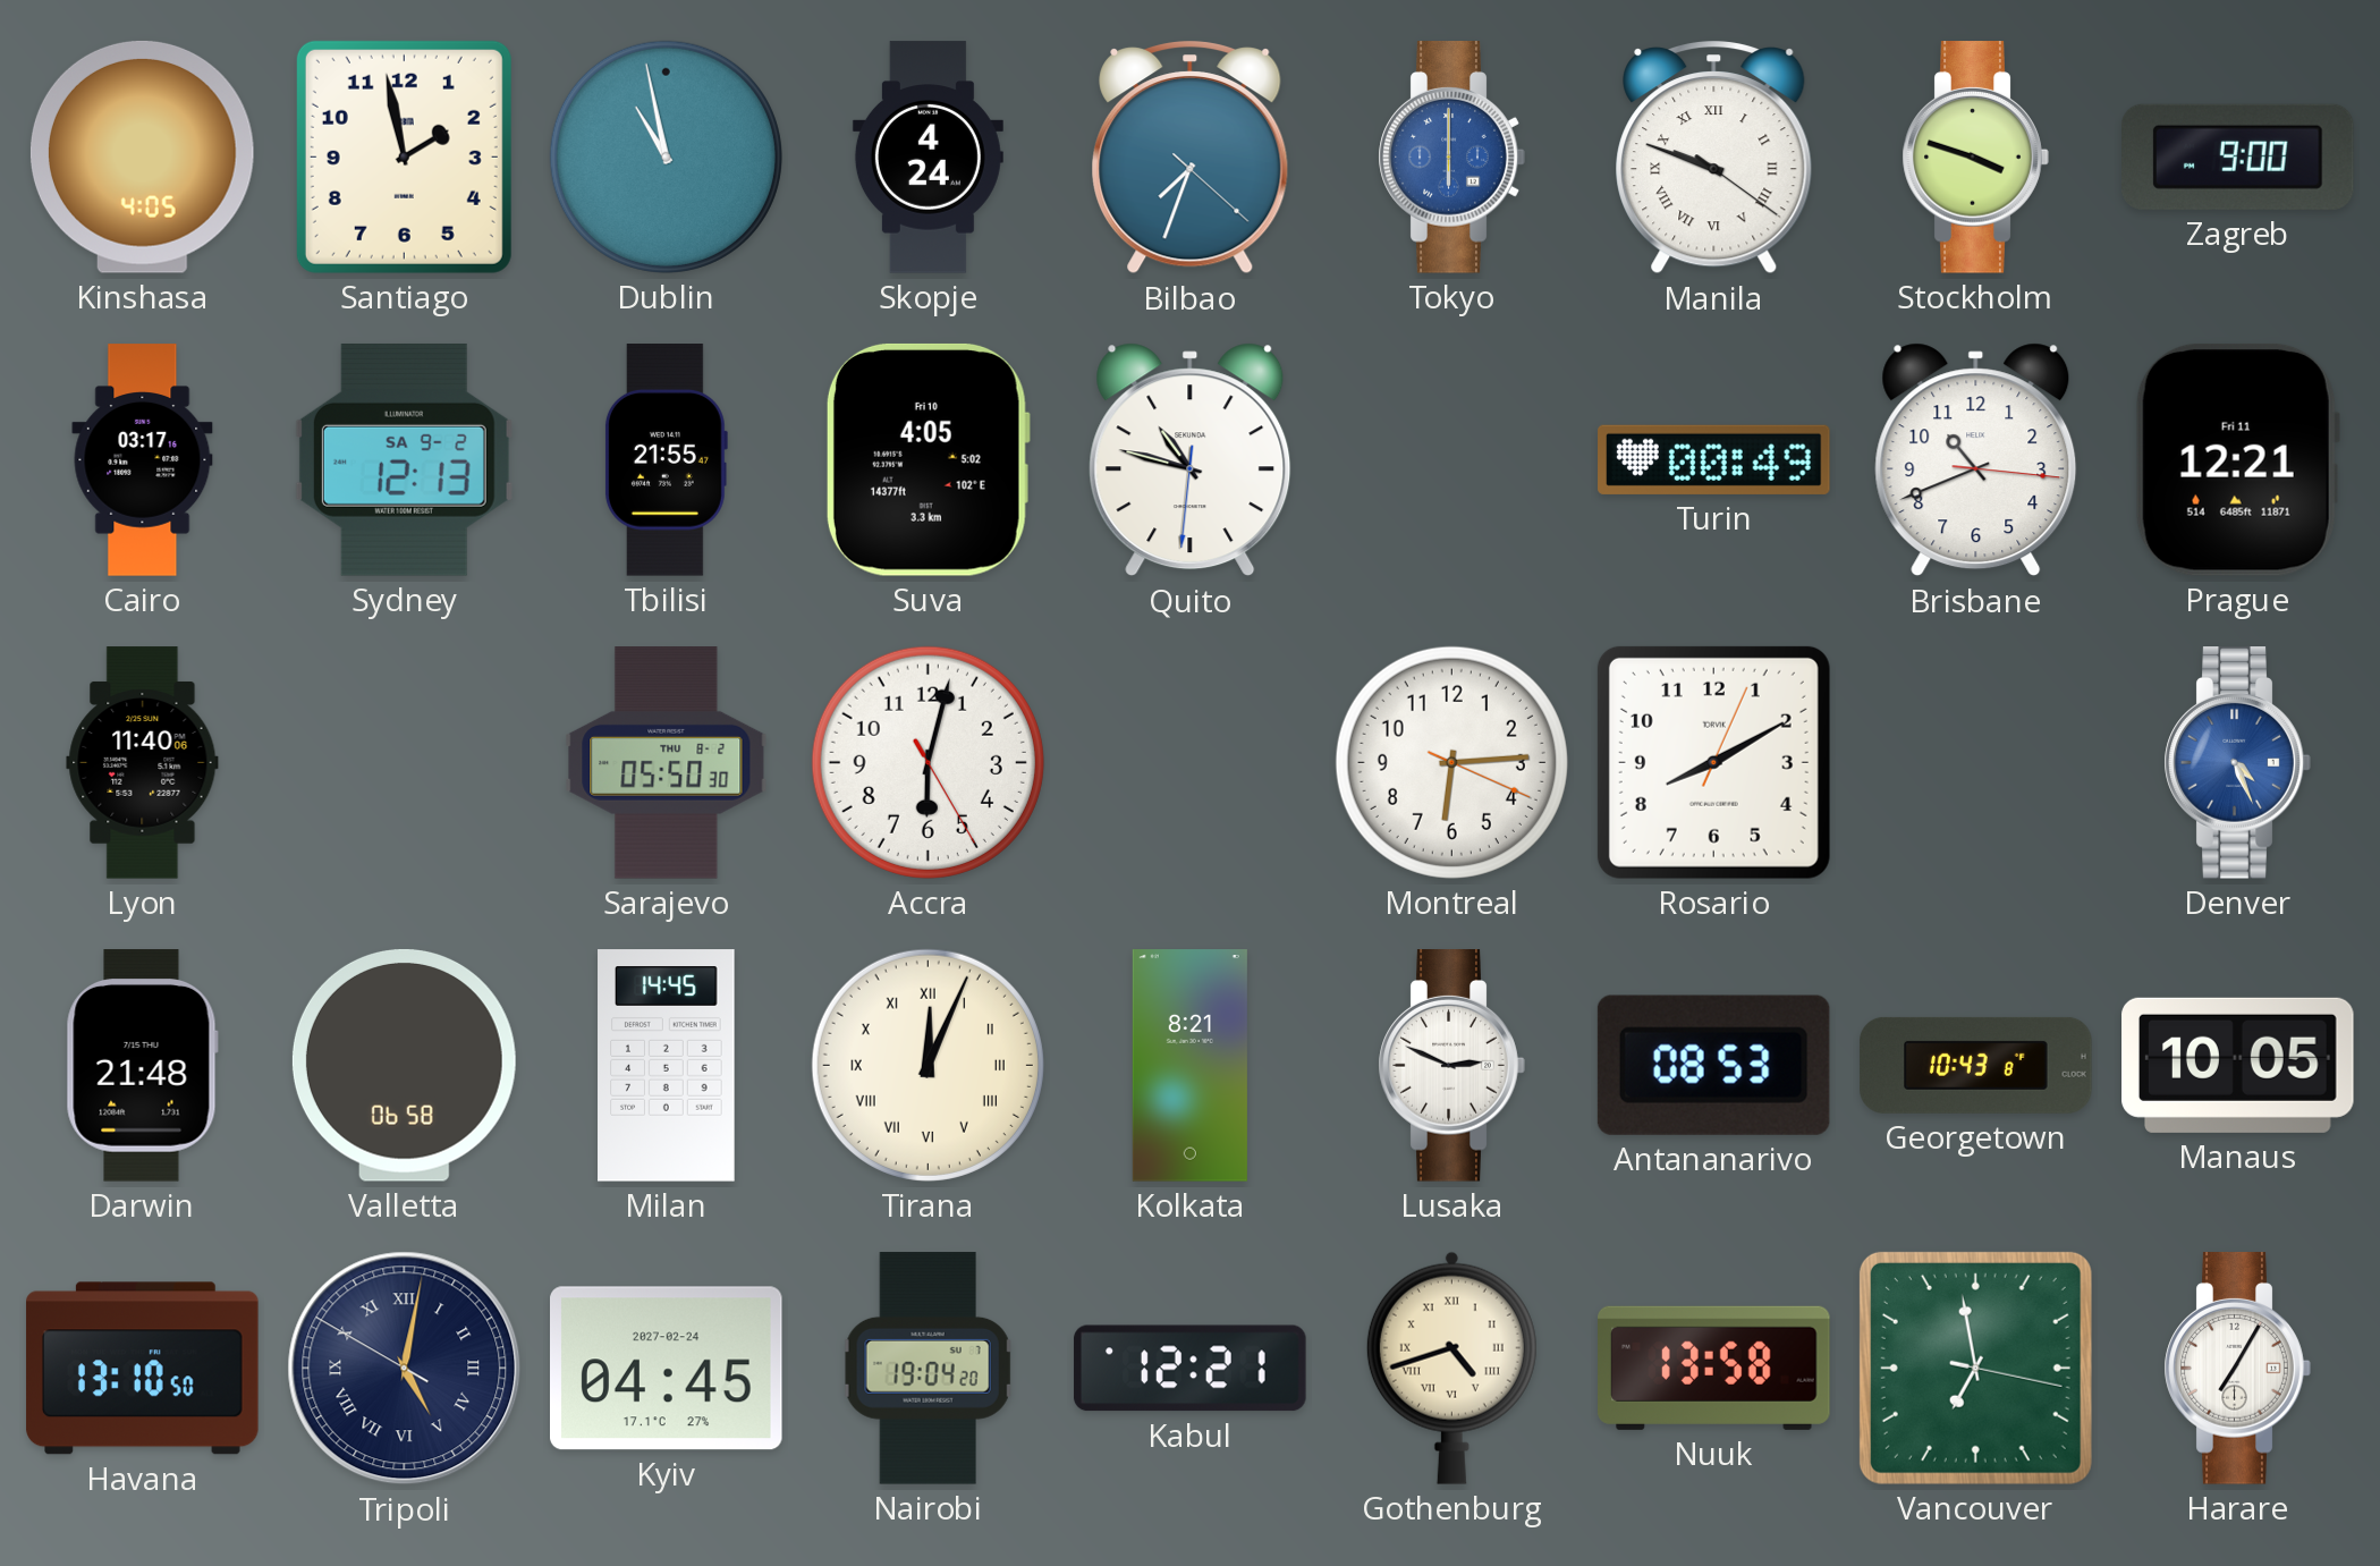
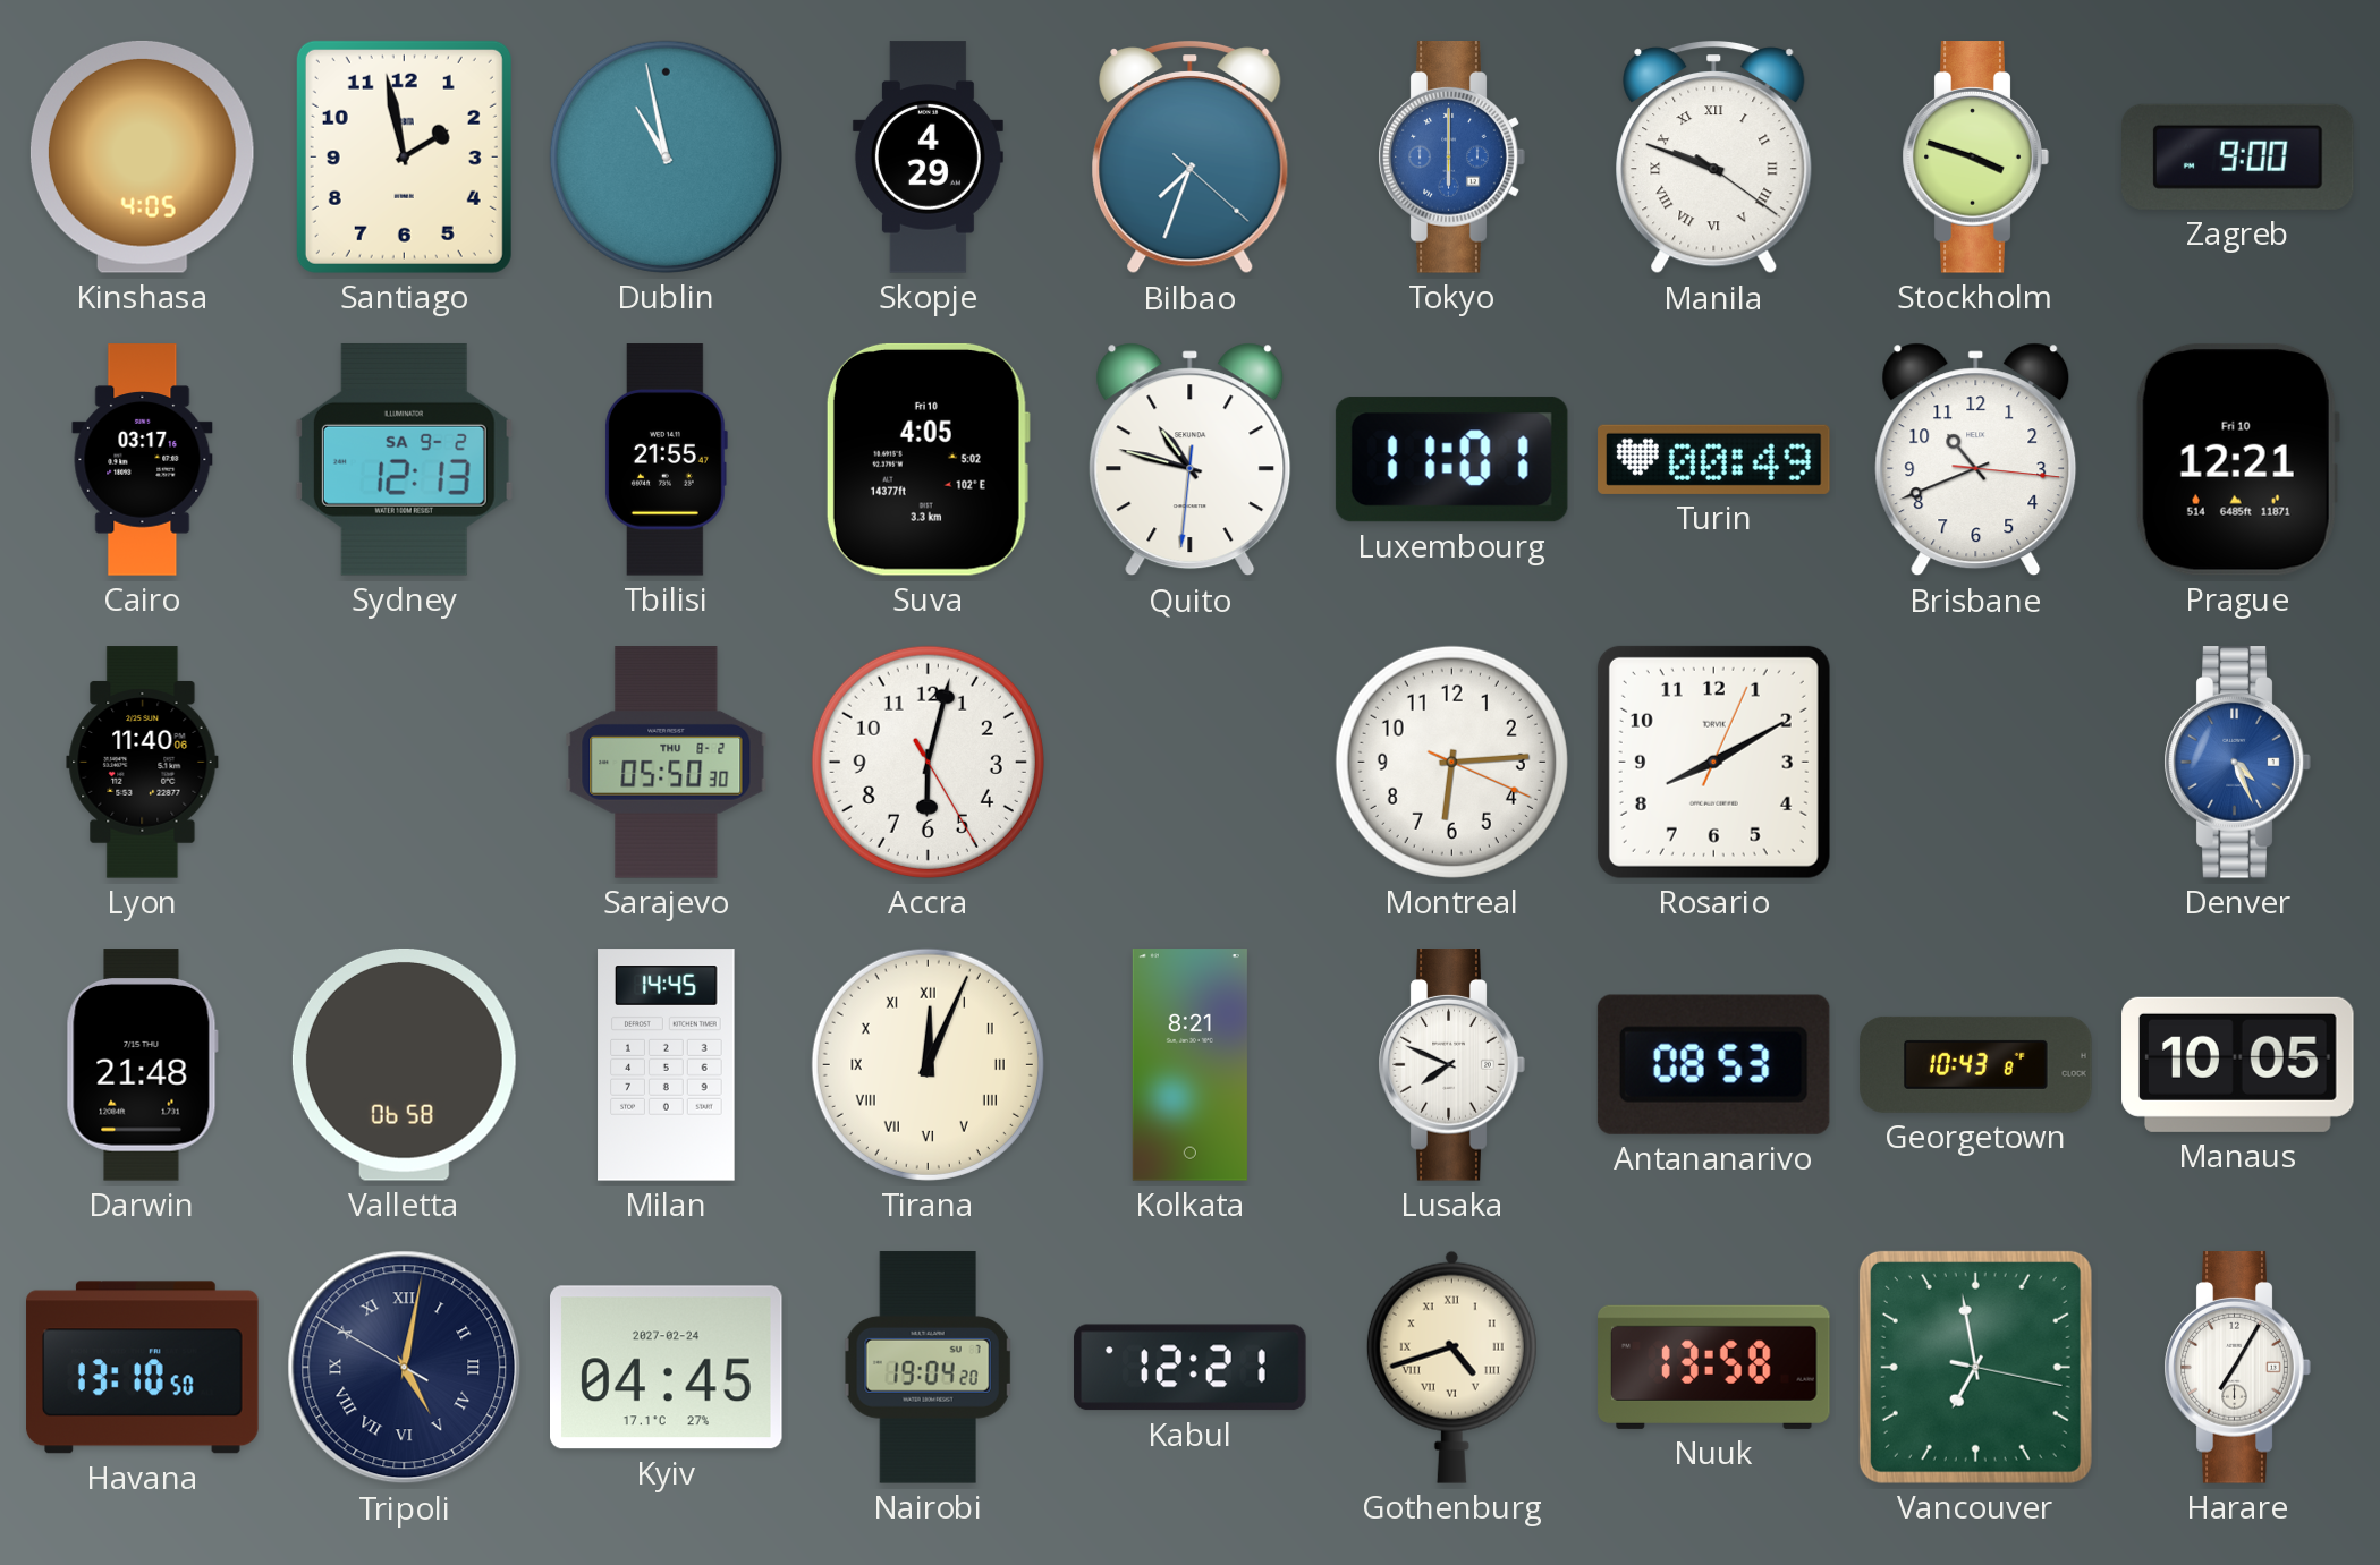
Skopje: 4:24 -> 4:29 (928, 158)
Luxembourg: none -> 11:01 (1451, 460)
Prague date: Fri 11 -> Fri 10 (2237, 459)
Lusaka: 2:49 -> 7:49 (1451, 1065)
